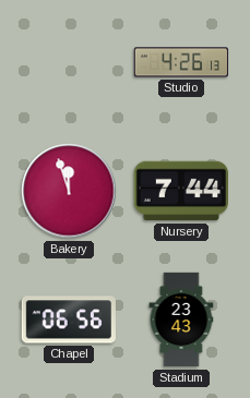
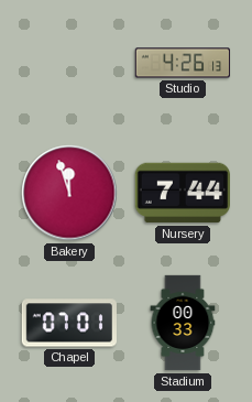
Chapel: 06:56 -> 07:01 (69, 323)
Stadium: 23:43 -> 00:33 (183, 323)
